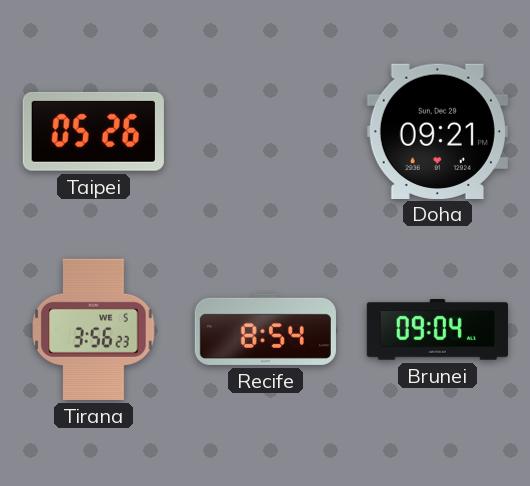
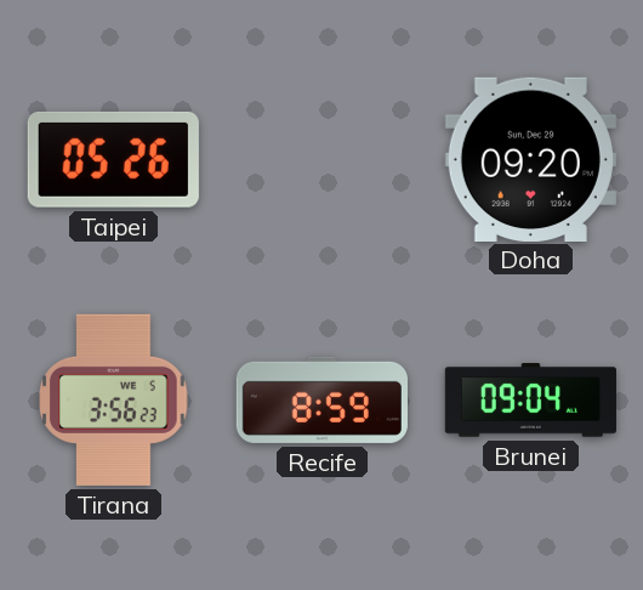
Doha: 09:21 -> 09:20 (530, 159)
Recife: 8:54 -> 8:59 (321, 399)
